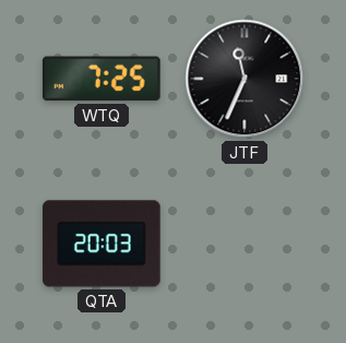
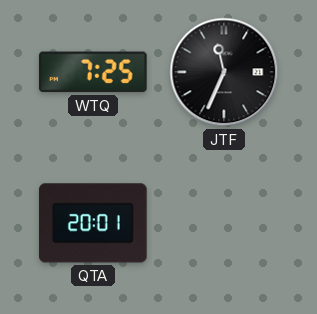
QTA: 20:03 -> 20:01 (93, 223)
